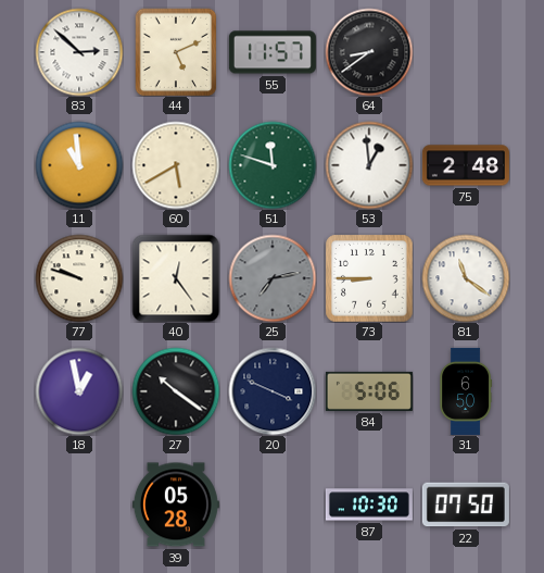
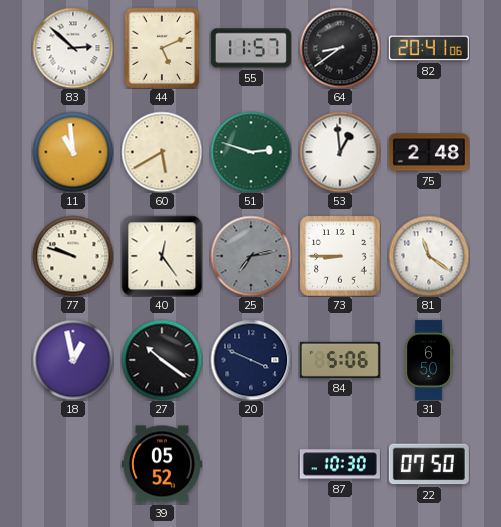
82: none -> 20:41 (429, 48)
51: 11:48 -> 2:48 (251, 152)
39: 05:28 -> 05:52 (162, 464)
